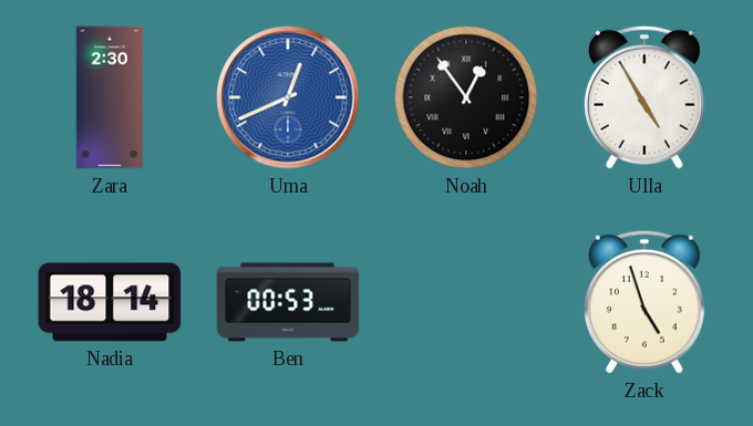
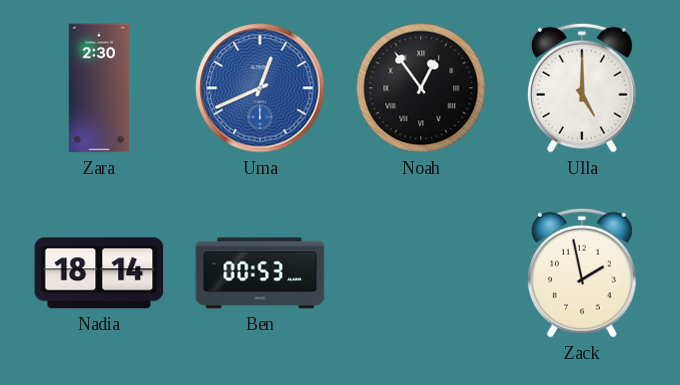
Ulla: 4:55 -> 5:00 (582, 88)
Zack: 4:57 -> 1:58 (582, 273)
